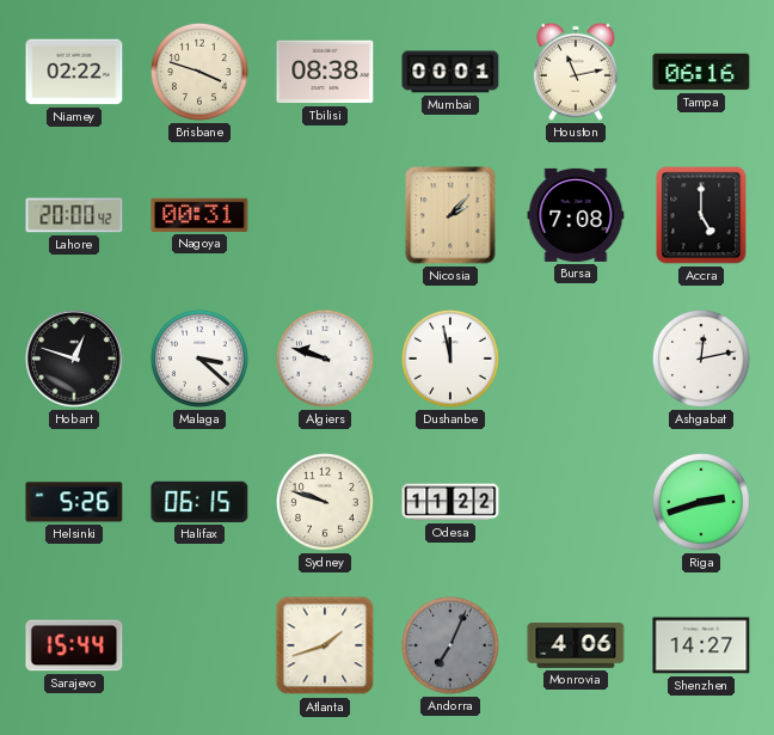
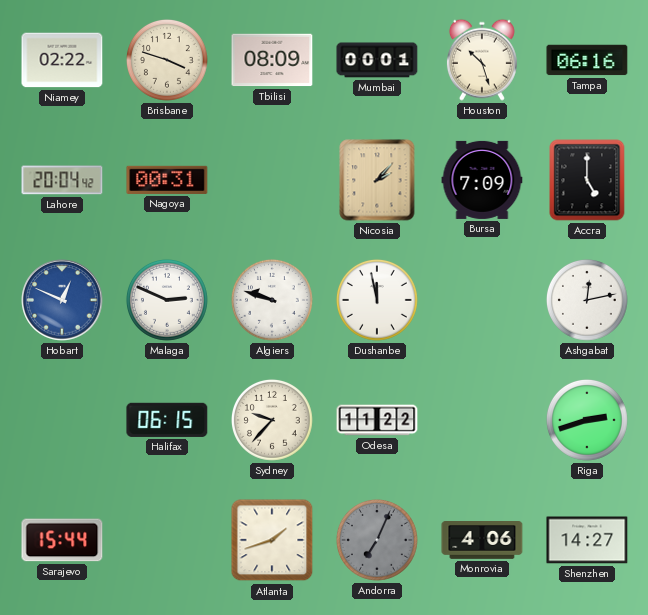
Tbilisi: 08:38 -> 08:09 (272, 60)
Houston: 11:13 -> 10:27 (482, 60)
Lahore: 20:00 -> 20:04 (62, 180)
Bursa: 7:08 -> 7:09 (482, 180)
Hobart: 12:48 -> 12:49 (62, 300)
Hobart dial: black -> blue (62, 300)
Malaga: 3:22 -> 2:49 (167, 300)
Helsinki: 5:26 -> none (74, 502)
Sydney: 9:48 -> 9:37 (272, 420)
